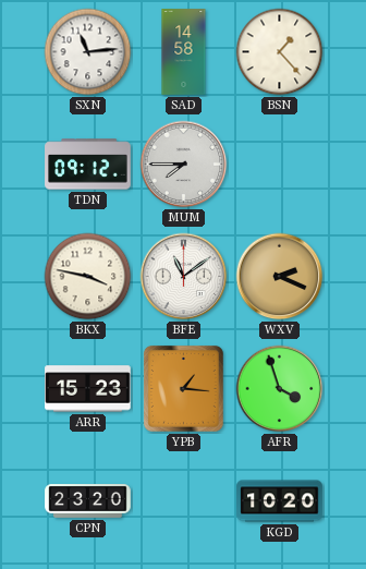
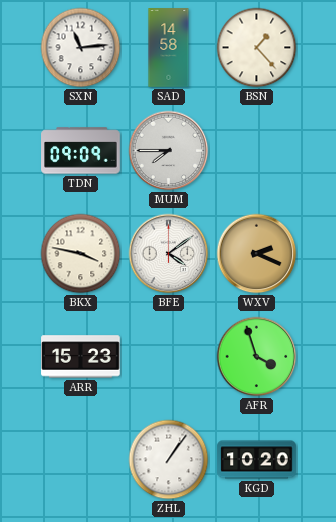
TDN: 09:12 -> 09:09 (81, 151)
BFE: 11:09 -> 4:09 (169, 254)
YPB: 1:16 -> none (183, 388)
CPN: 23:20 -> none (88, 501)
ZHL: none -> 1:06 (169, 460)
